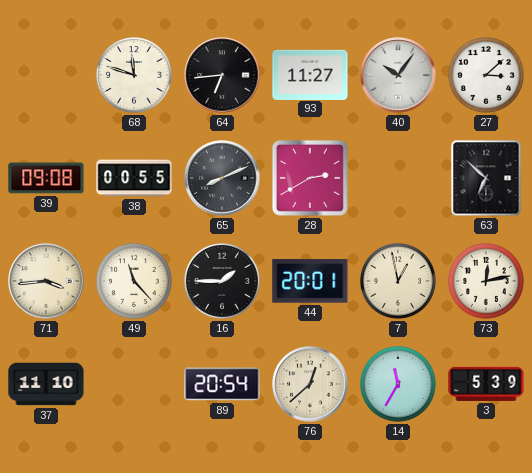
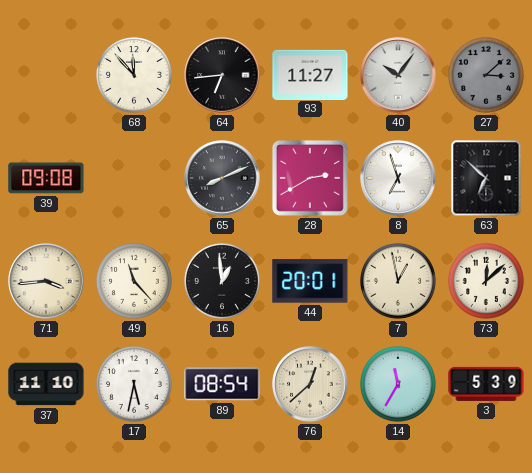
68: 11:48 -> 11:53 (134, 75)
27 dial: white -> grey (486, 75)
38: 00:55 -> none (134, 178)
8: none -> 6:57 (398, 178)
16: 1:45 -> 12:59 (222, 281)
73: 12:13 -> 12:08 (486, 281)
17: none -> 5:32 (134, 384)
89: 20:54 -> 08:54 (222, 384)
